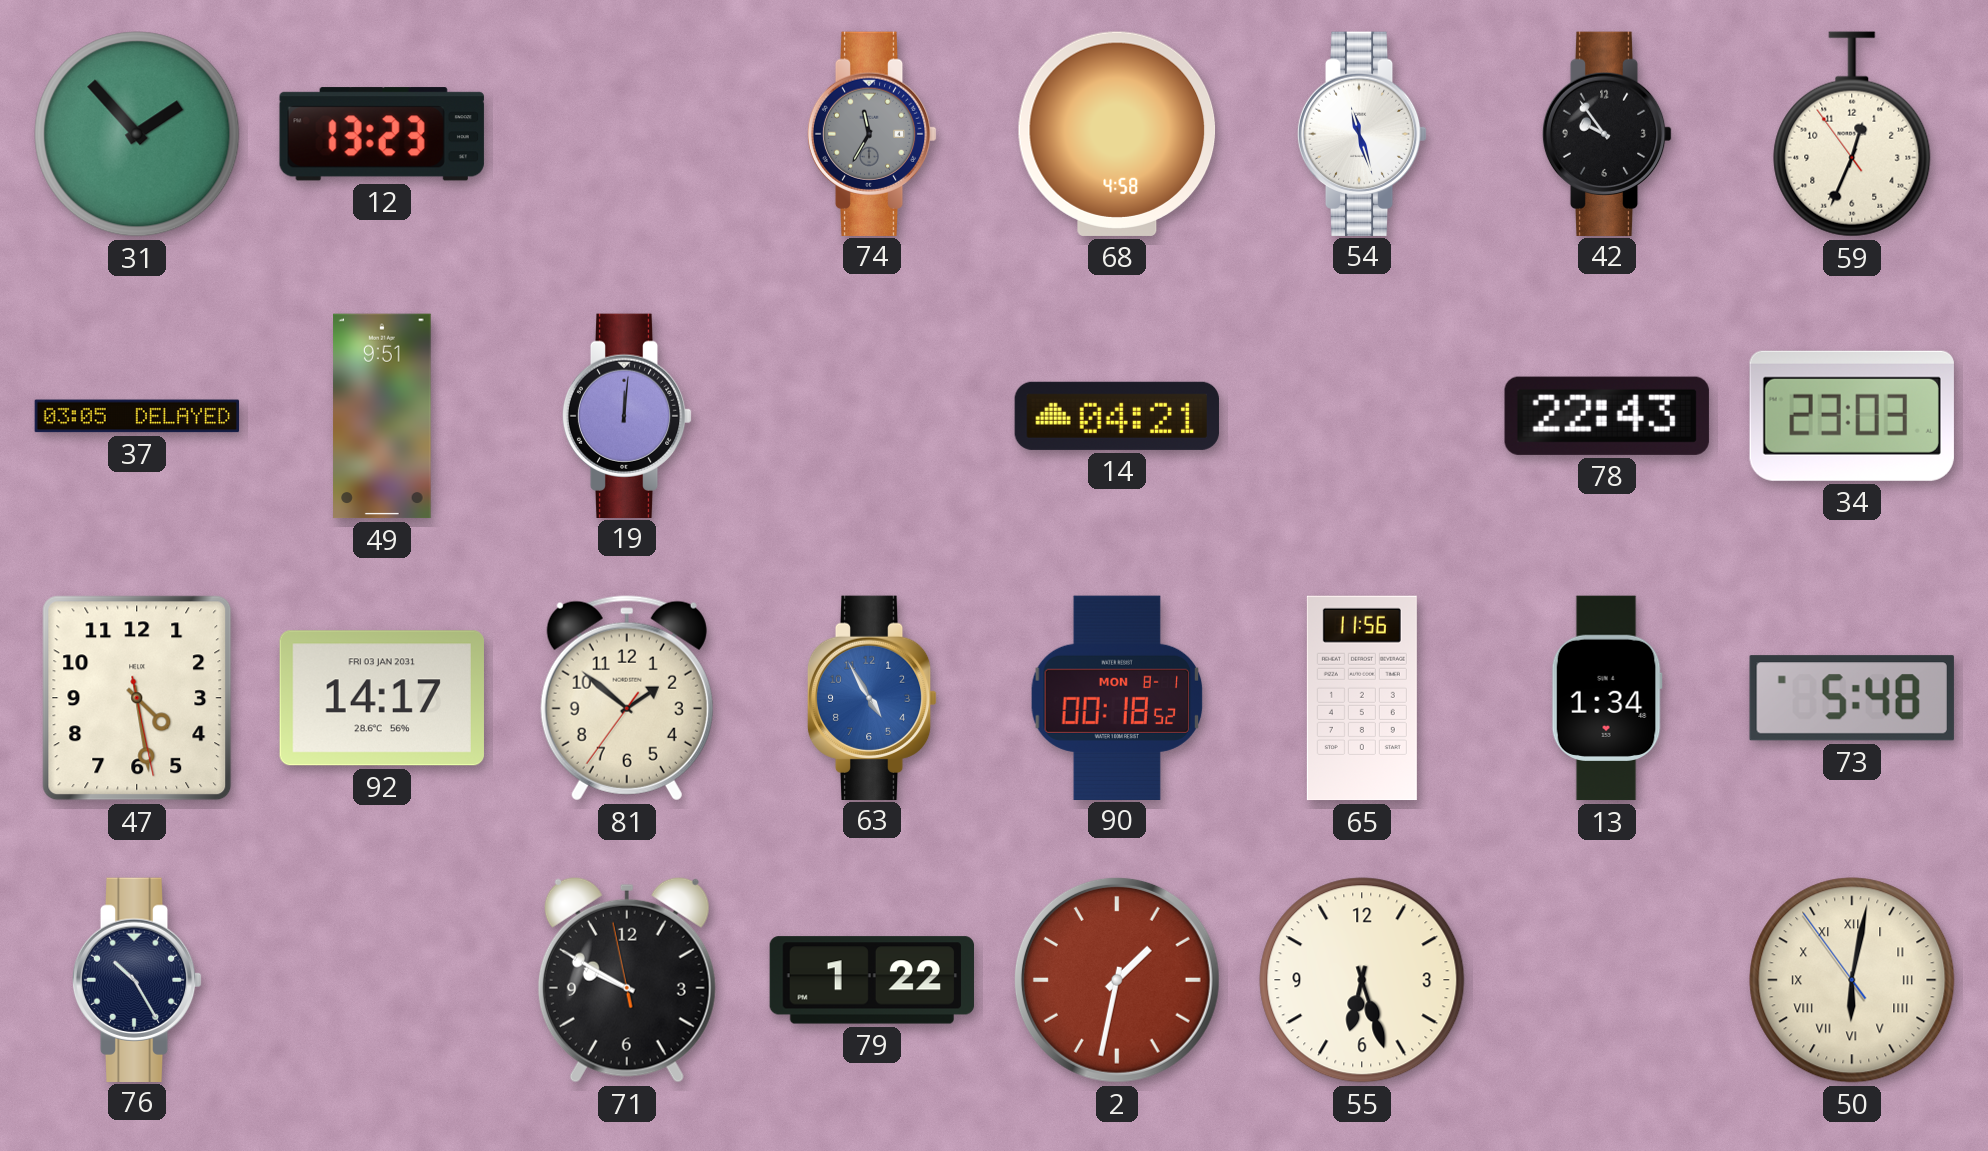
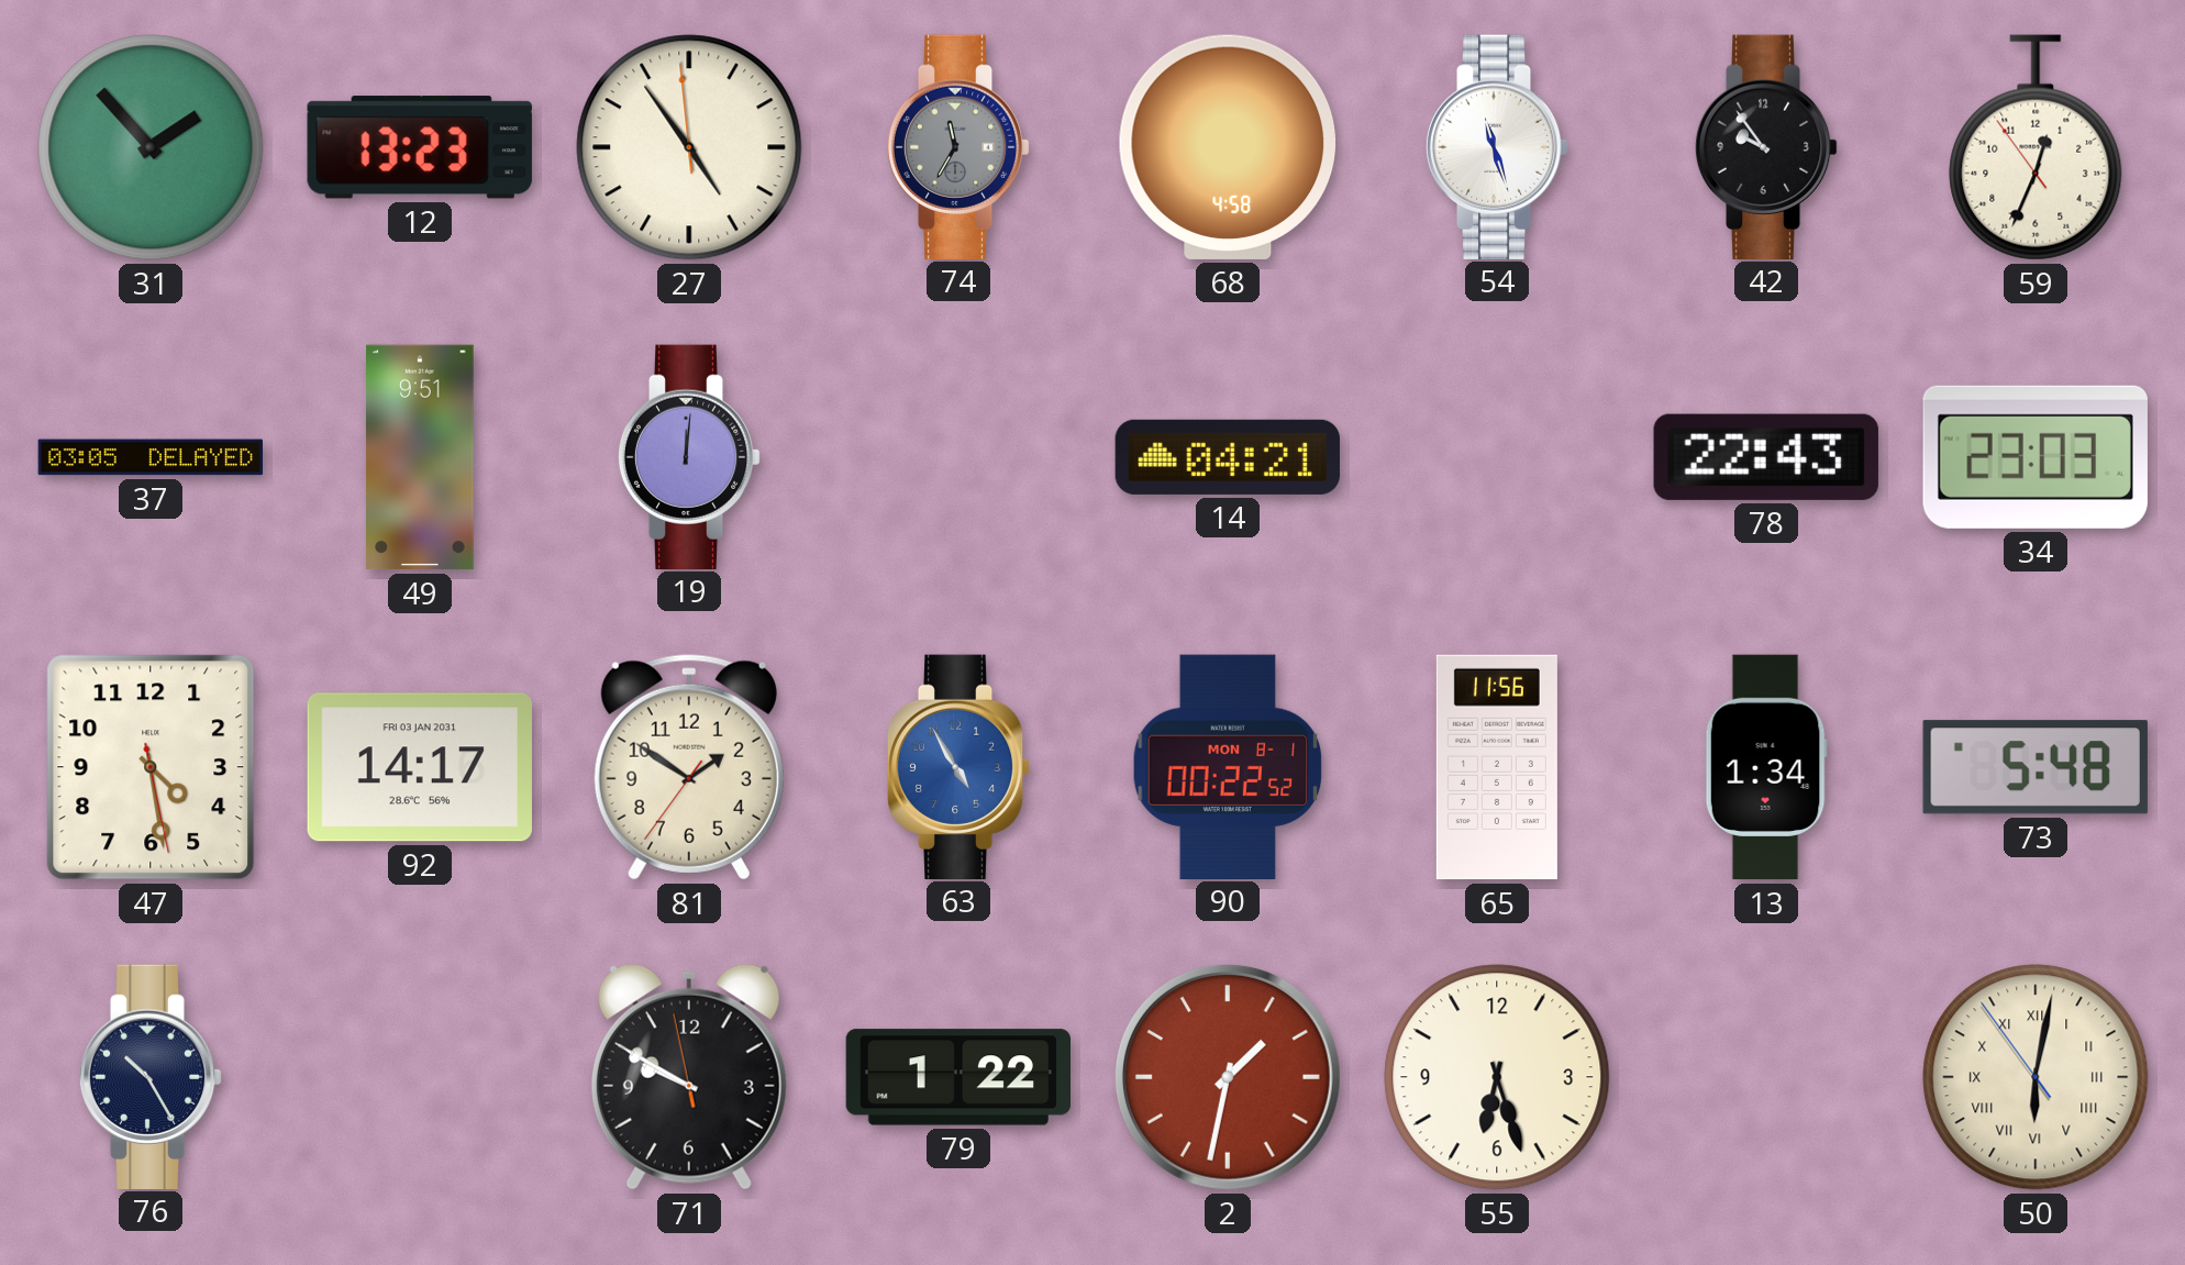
27: none -> 4:53 (689, 147)
81: 1:51 -> 1:50 (689, 767)
90: 00:18 -> 00:22 (1228, 766)
